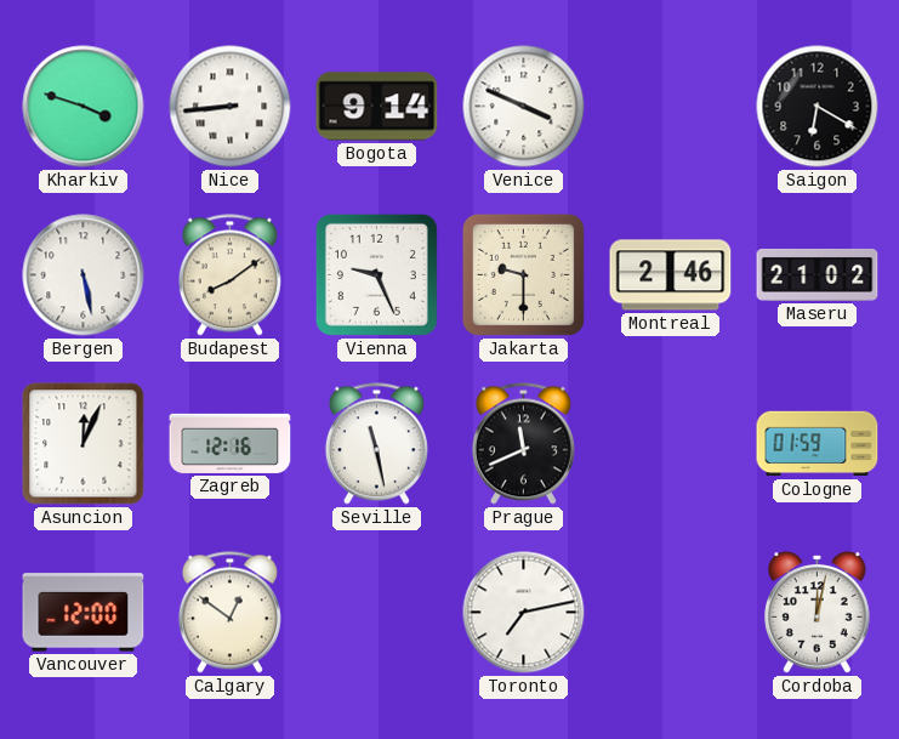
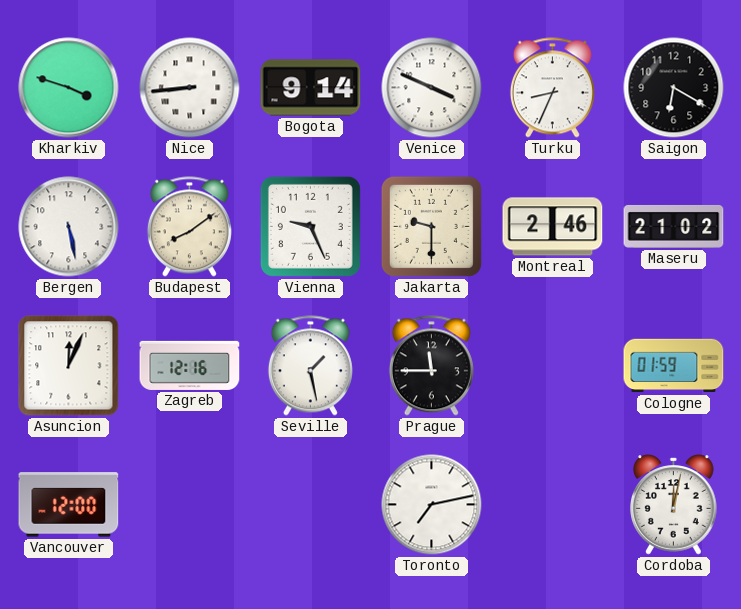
Turku: none -> 8:34 (552, 88)
Seville: 11:28 -> 1:28 (310, 366)
Prague: 11:41 -> 11:45 (431, 366)
Calgary: 12:51 -> none (229, 613)
